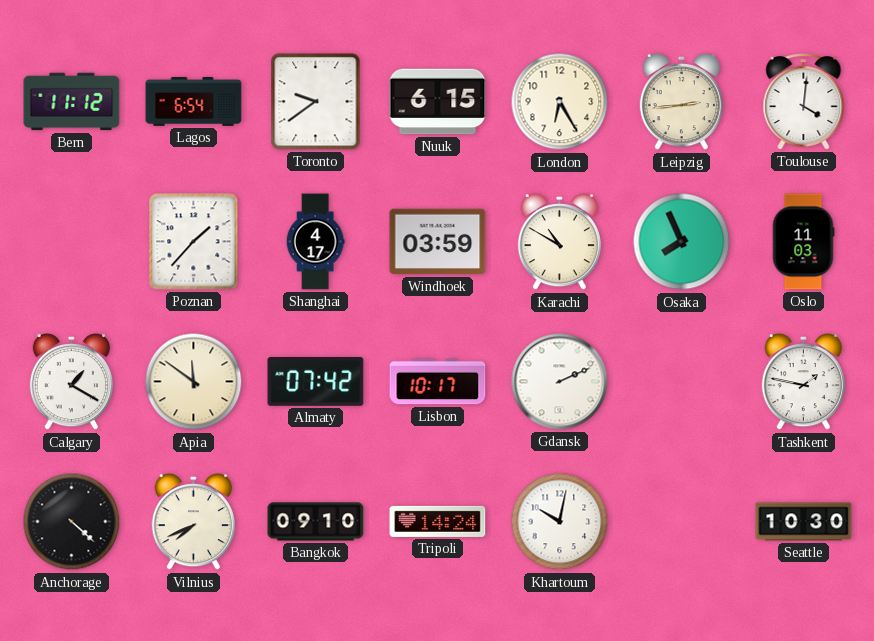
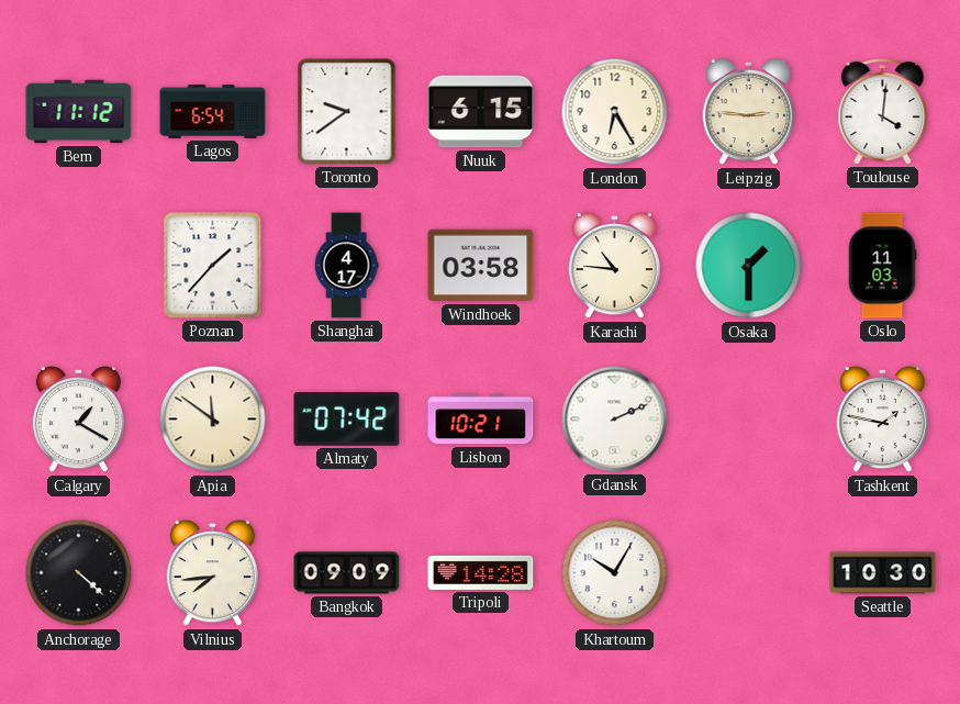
Leipzig: 2:44 -> 2:46 (748, 112)
Windhoek: 03:59 -> 03:58 (481, 266)
Karachi: 10:50 -> 10:46 (614, 266)
Osaka: 7:56 -> 1:30 (749, 266)
Lisbon: 10:17 -> 10:21 (481, 420)
Vilnius: 7:41 -> 7:44 (212, 573)
Bangkok: 09:10 -> 09:09 (347, 573)
Tripoli: 14:24 -> 14:28 (481, 572)
Khartoum: 10:02 -> 10:05 (615, 573)
